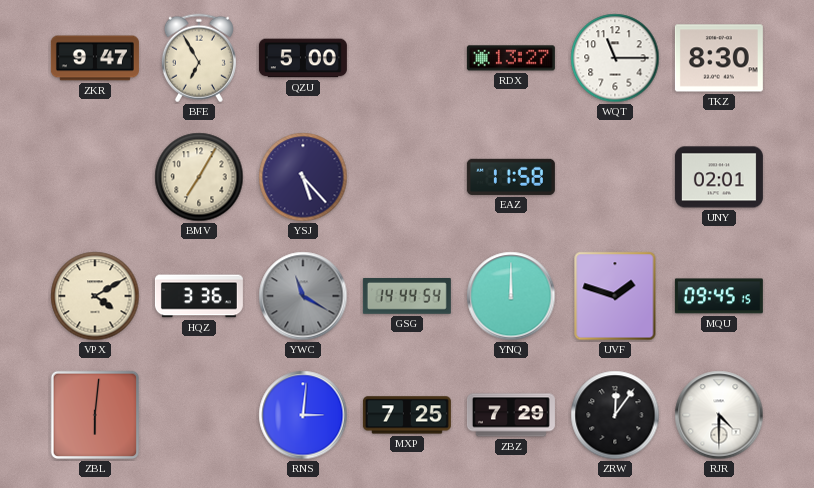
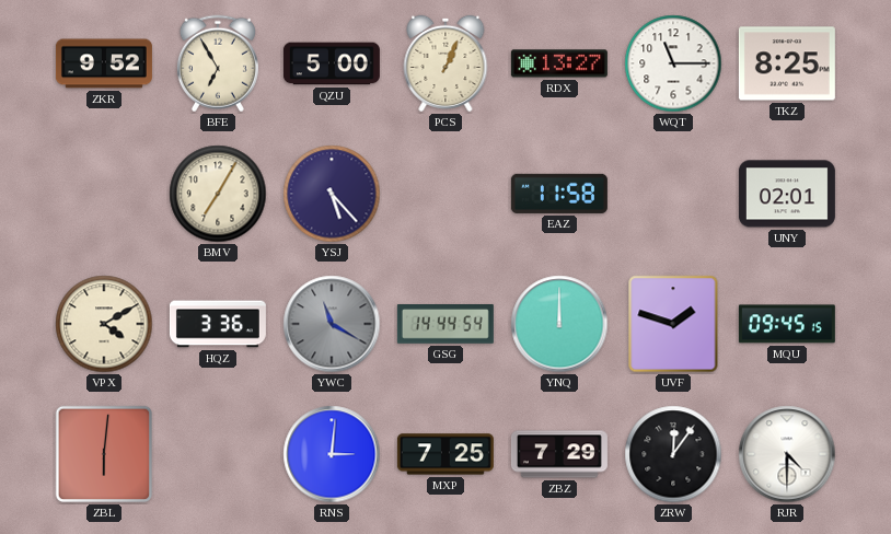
ZKR: 9:47 -> 9:52 (104, 63)
PCS: none -> 1:04 (445, 63)
TKZ: 8:30 -> 8:25 (787, 63)
